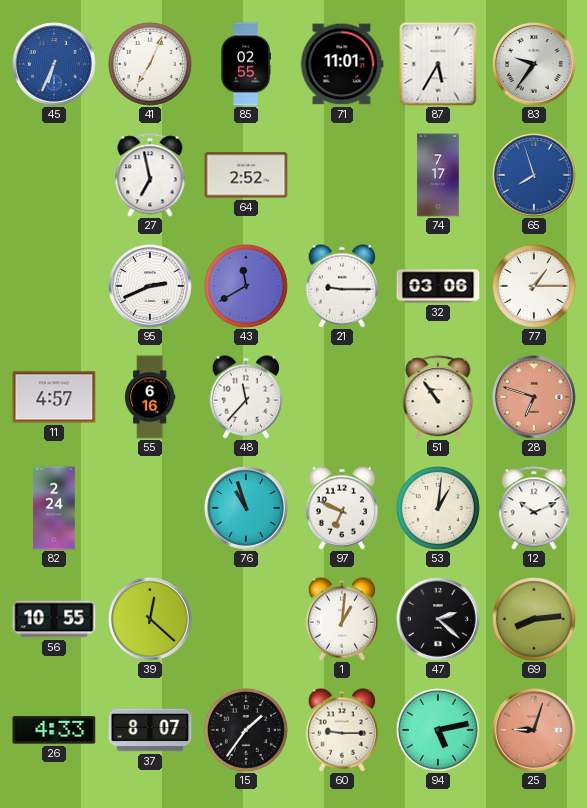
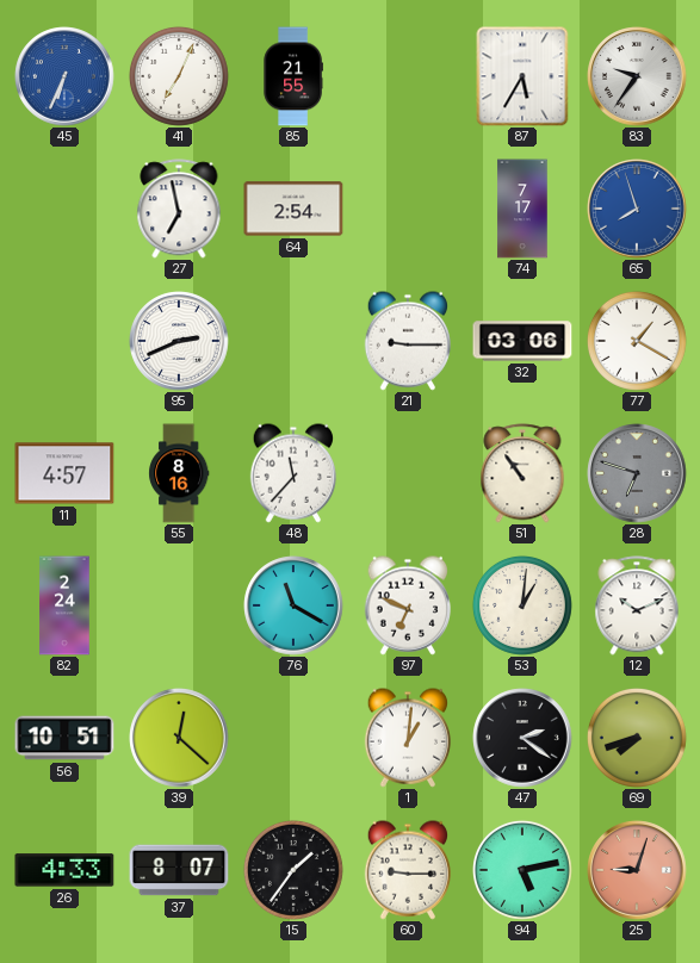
85: 02:55 -> 21:55 (293, 76)
71: 11:01 -> none (342, 64)
64: 2:52 -> 2:54 (293, 209)
43: 11:40 -> none (246, 286)
77: 1:15 -> 1:20 (637, 341)
55: 6:16 -> 8:16 (179, 473)
28 dial: salmon -> grey (637, 473)
76: 10:57 -> 11:20 (293, 605)
56: 10:55 -> 10:51 (64, 738)
47: 2:22 -> 2:21 (522, 738)
69: 8:14 -> 7:42 (637, 738)
